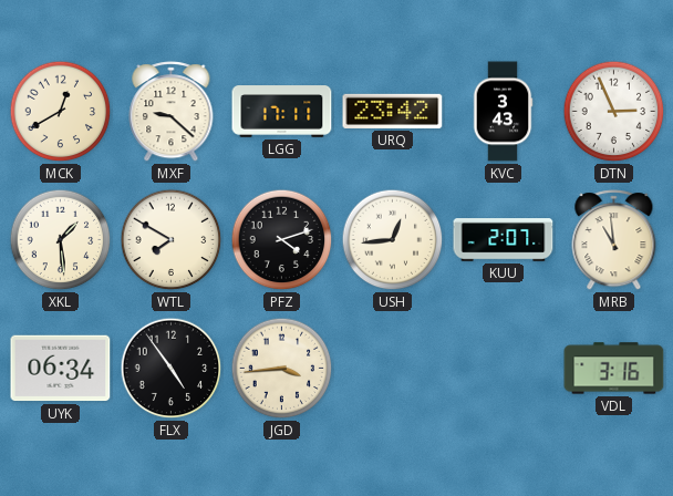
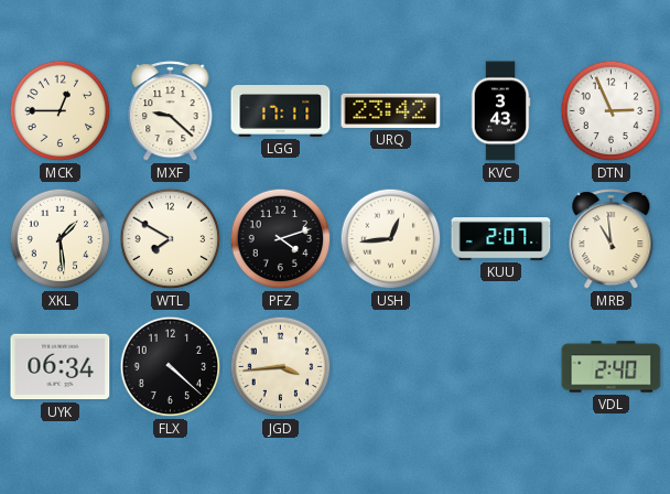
MCK: 12:40 -> 12:45 (61, 111)
FLX: 4:54 -> 4:22 (171, 367)
VDL: 3:16 -> 2:40 (612, 367)
